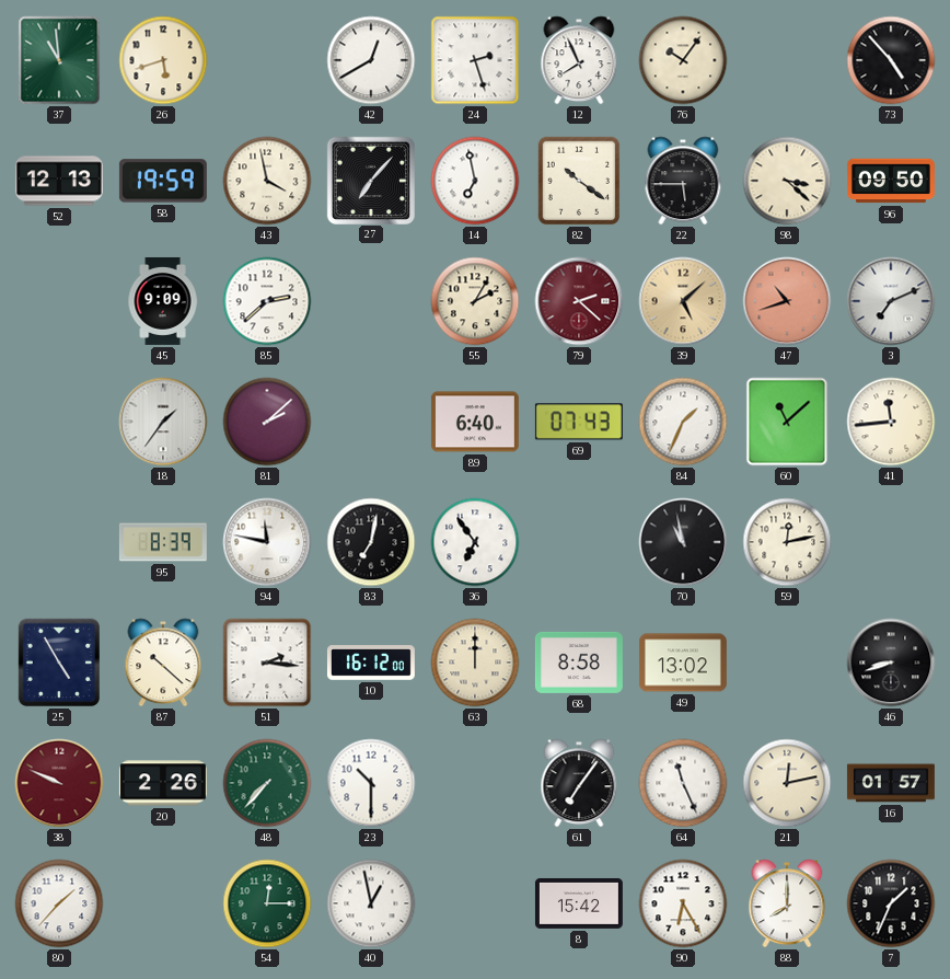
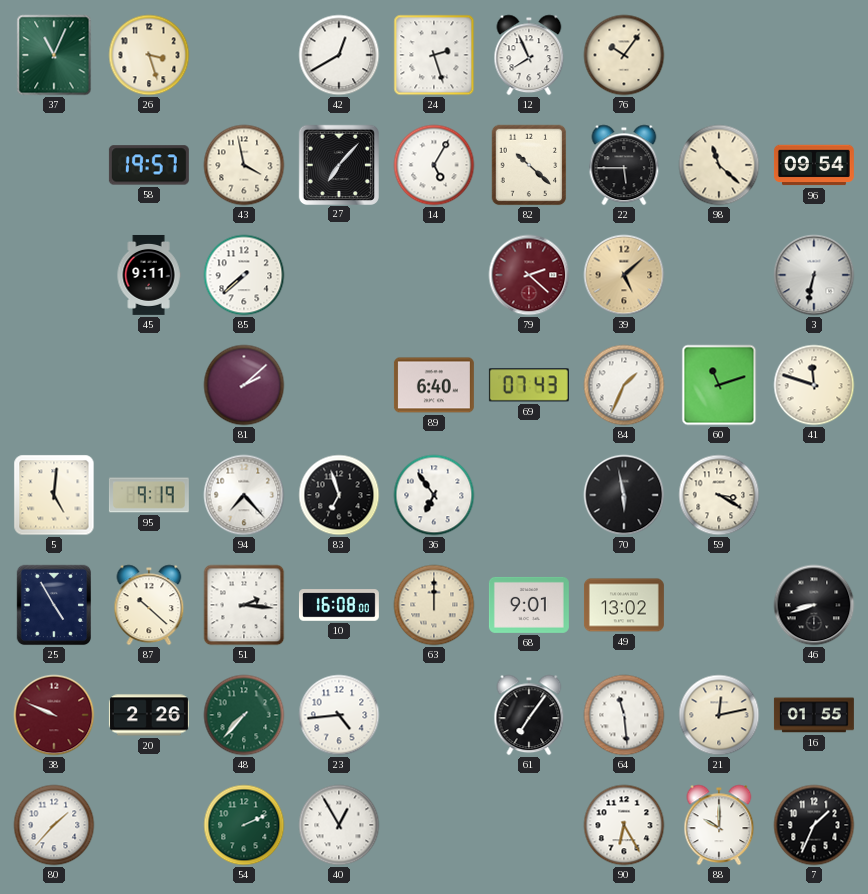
37: 10:59 -> 11:04 (54, 55)
26: 5:42 -> 3:27 (149, 55)
73: 4:53 -> none (891, 60)
52: 12:13 -> none (59, 181)
58: 19:59 -> 19:57 (149, 165)
14: 6:58 -> 5:05 (434, 165)
82: 10:21 -> 10:22 (529, 165)
98: 3:22 -> 11:22 (719, 165)
96: 09:50 -> 09:54 (814, 165)
45: 9:09 -> 9:11 (149, 275)
85: 2:38 -> 7:38 (244, 275)
55: 2:05 -> none (475, 301)
47: 10:42 -> none (787, 301)
3: 7:11 -> 6:32 (814, 275)
18: 1:36 -> none (163, 422)
60: 11:08 -> 11:12 (719, 385)
41: 11:44 -> 11:48 (814, 385)
5: none -> 5:01 (54, 495)
95: 8:39 -> 9:19 (149, 495)
94: 11:47 -> 7:23 (244, 495)
83: 7:02 -> 6:57 (339, 495)
70: 10:58 -> 5:58 (624, 495)
59: 12:13 -> 3:20 (719, 495)
10: 16:12 -> 16:08 (339, 605)
68: 8:58 -> 9:01 (529, 605)
23: 10:30 -> 4:44 (339, 715)
64: 11:26 -> 11:29 (624, 715)
16: 01:57 -> 01:55 (814, 715)
54: 12:15 -> 2:11 (244, 825)
40: 12:58 -> 12:55 (339, 825)
8: 15:42 -> none (579, 903)
88: 8:00 -> 10:00 (719, 825)
